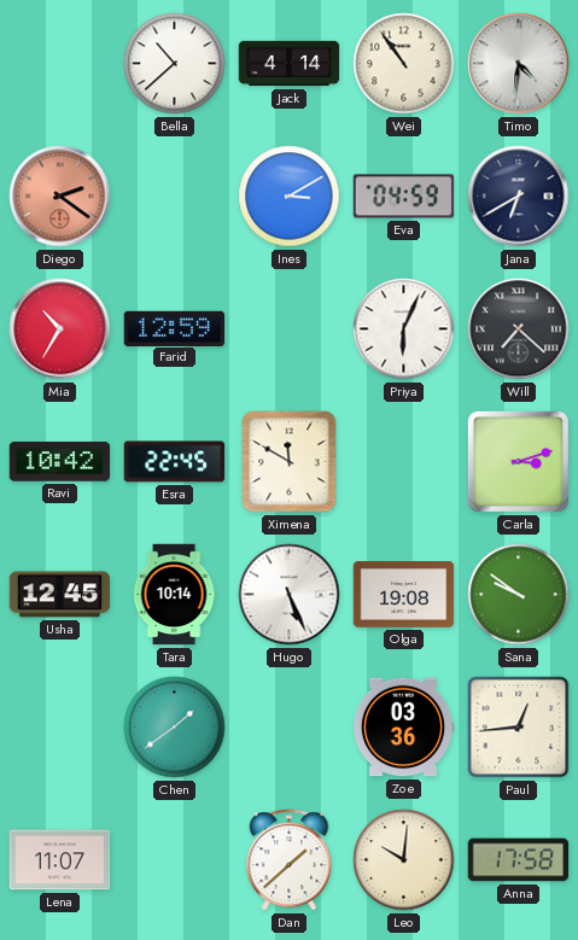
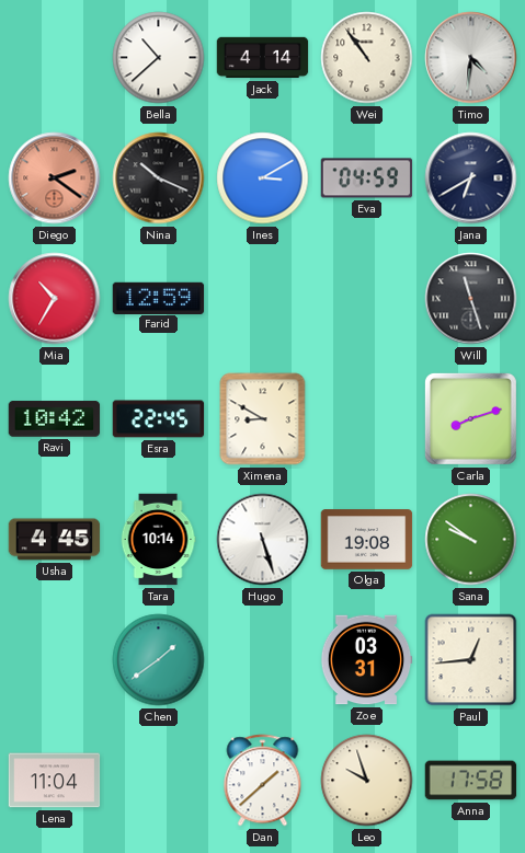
Nina: none -> 10:19 (159, 178)
Priya: 6:04 -> none (404, 329)
Will: 7:22 -> 11:27 (471, 299)
Ximena: 11:50 -> 8:50 (263, 419)
Carla: 3:12 -> 8:12 (470, 418)
Usha: 12:45 -> 4:45 (55, 540)
Hugo: 5:26 -> 5:27 (263, 540)
Zoe: 03:36 -> 03:31 (366, 660)
Lena: 11:07 -> 11:04 (55, 781)
Leo: 10:01 -> 9:57 (367, 781)
